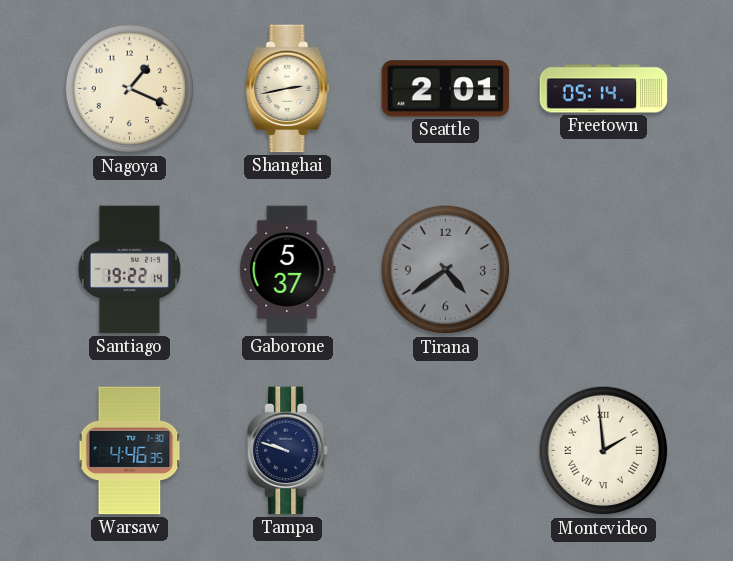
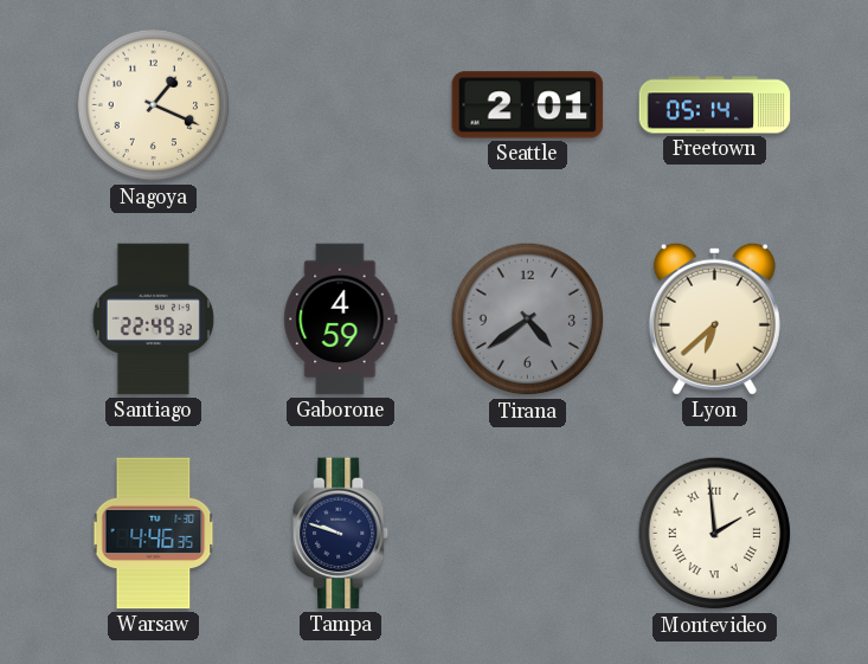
Shanghai: 2:43 -> none (288, 89)
Santiago: 19:22 -> 22:49 (153, 320)
Gaborone: 5:37 -> 4:59 (341, 320)
Lyon: none -> 6:38 (714, 318)
